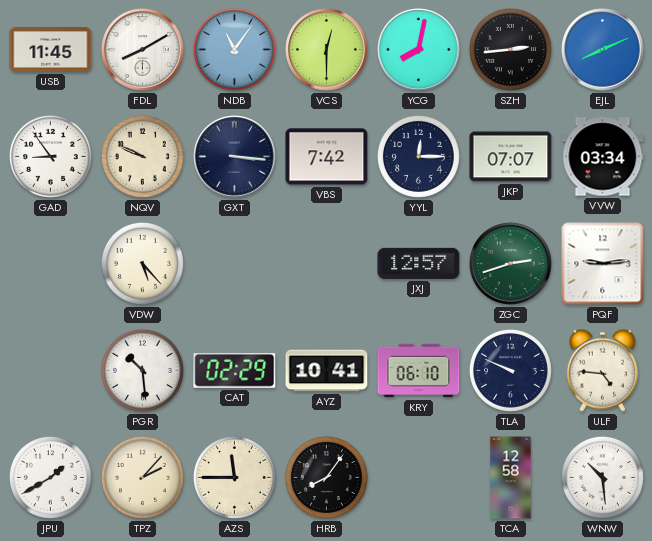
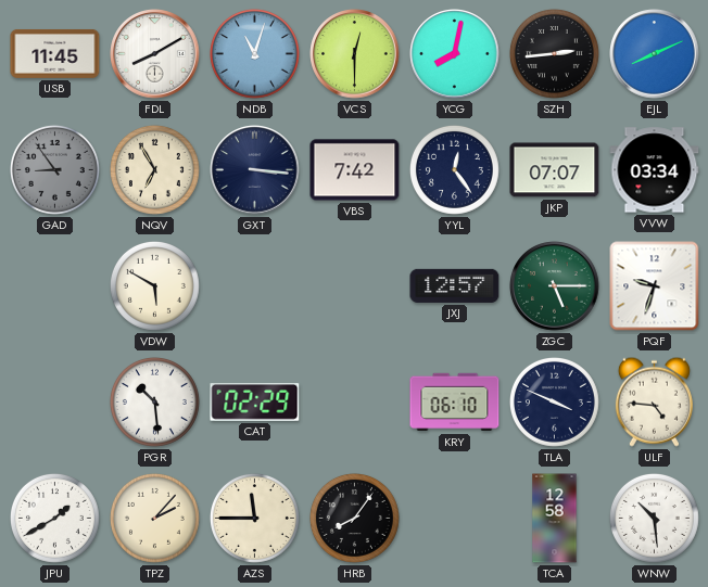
NDB: 11:06 -> 11:03 (254, 53)
GAD dial: white -> grey (54, 169)
NQV: 9:49 -> 6:55 (154, 169)
YYL: 12:15 -> 12:24 (454, 169)
VDW: 5:23 -> 5:50 (154, 285)
ZGC: 2:42 -> 5:15 (555, 286)
PQF: 9:14 -> 9:33 (655, 286)
AYZ: 10:41 -> none (327, 371)
TLA: 9:49 -> 3:49 (554, 401)
